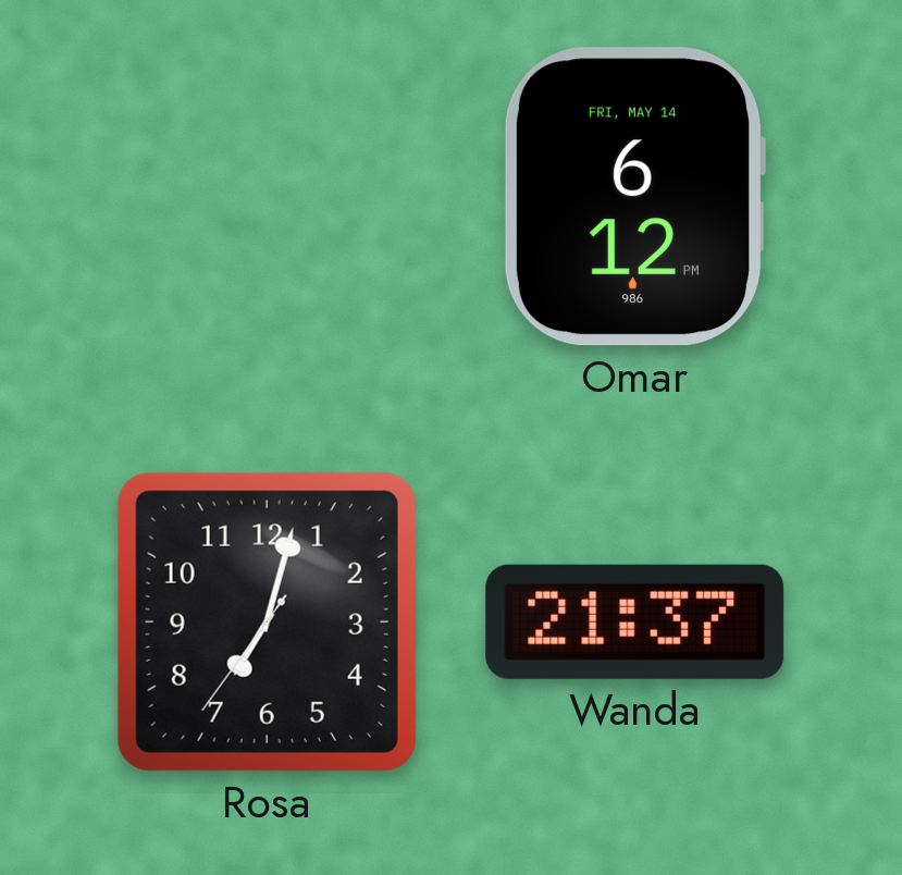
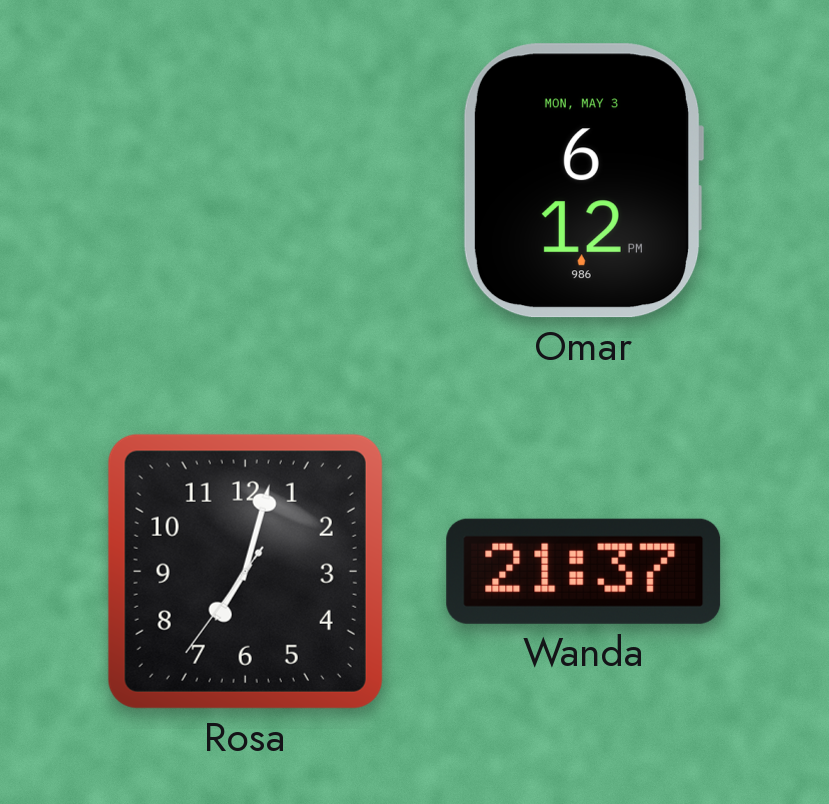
Omar date: FRI, MAY 14 -> MON, MAY 3 (583, 181)
